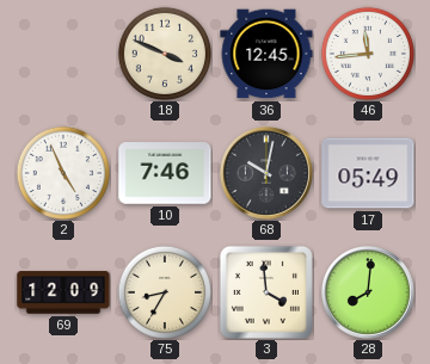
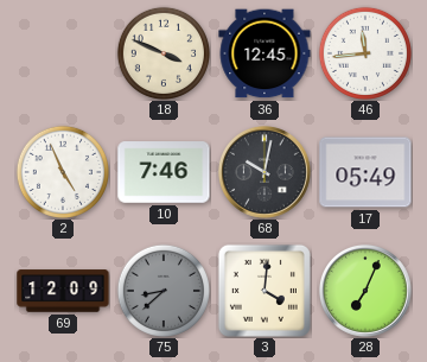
75: 8:35 -> 8:38 (164, 291)
75 dial: cream -> grey (164, 291)
3: 3:59 -> 4:01 (265, 291)
28: 8:01 -> 7:04 (365, 291)
